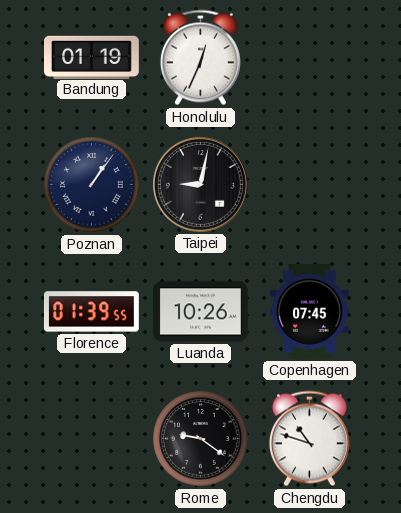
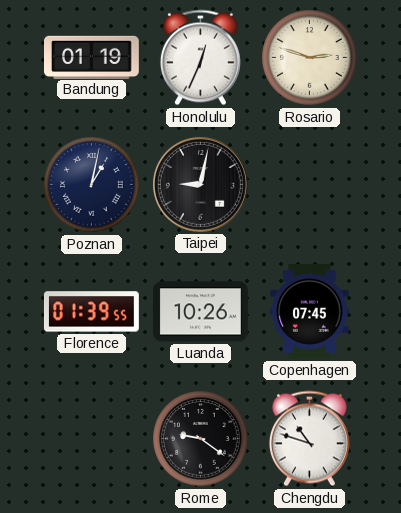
Rosario: none -> 2:48 (310, 58)
Poznan: 1:06 -> 1:02 (92, 185)
